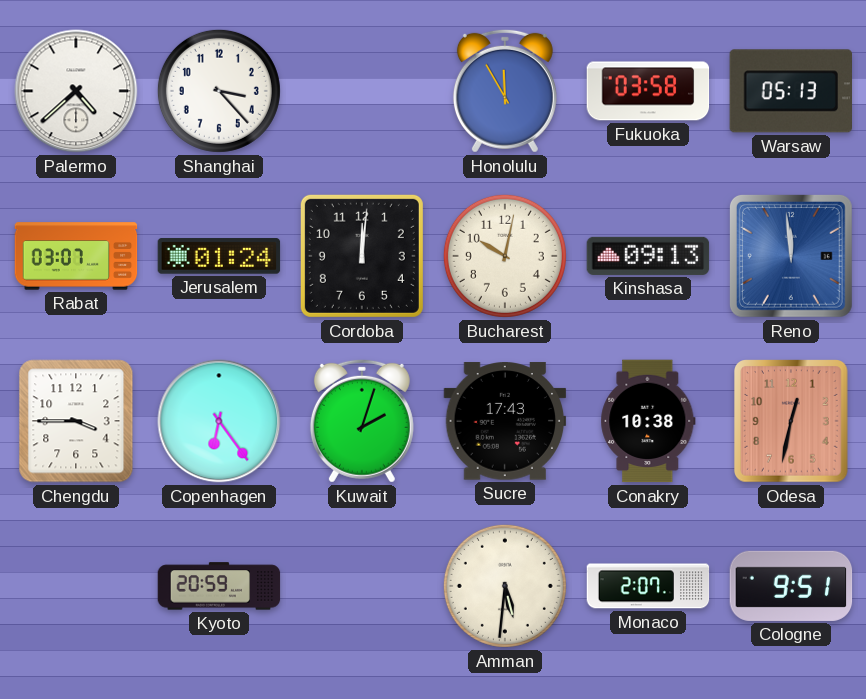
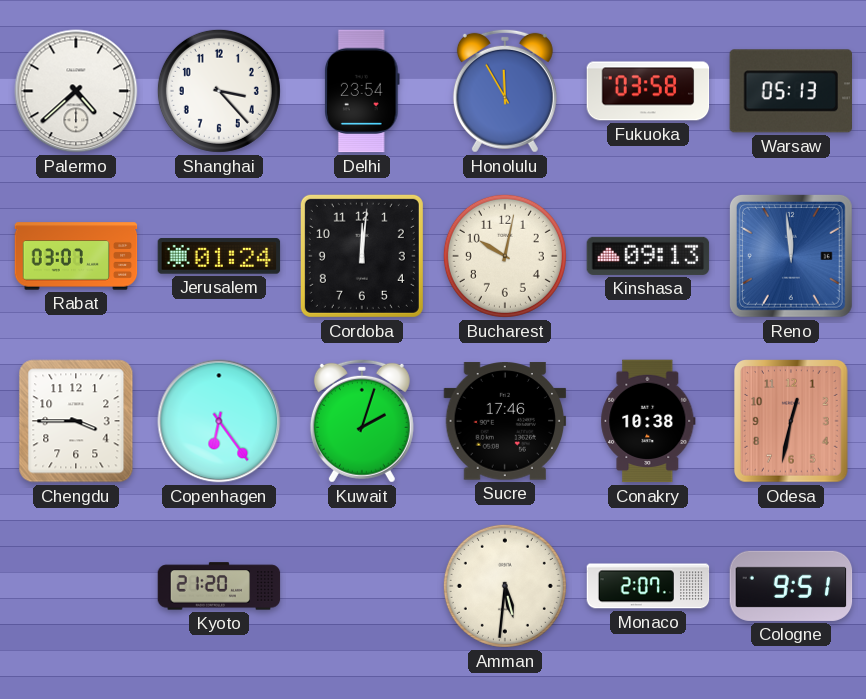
Delhi: none -> 23:54 (362, 91)
Sucre: 17:43 -> 17:46 (505, 421)
Kyoto: 20:59 -> 21:20 (219, 586)
